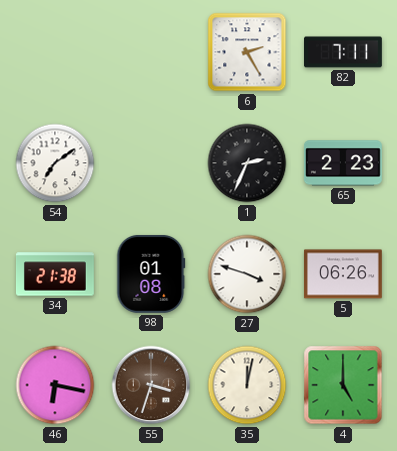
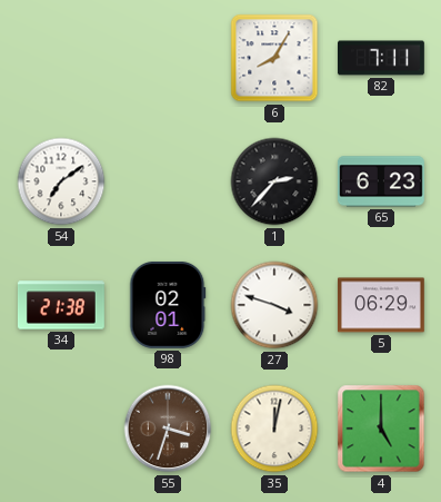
6: 2:25 -> 8:05 (274, 58)
1: 2:34 -> 2:37 (274, 181)
65: 2:23 -> 6:23 (381, 181)
98: 01:08 -> 02:01 (168, 305)
5: 06:26 -> 06:29 (381, 305)
46: 6:17 -> none (55, 385)
